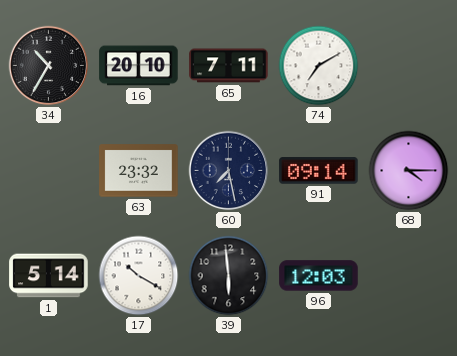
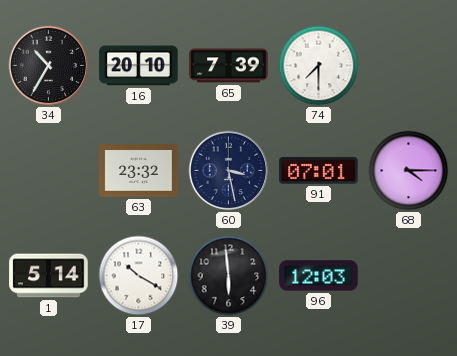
65: 7:11 -> 7:39 (229, 66)
74: 7:10 -> 7:30 (319, 66)
60: 7:28 -> 3:28 (229, 171)
91: 09:14 -> 07:01 (319, 171)
